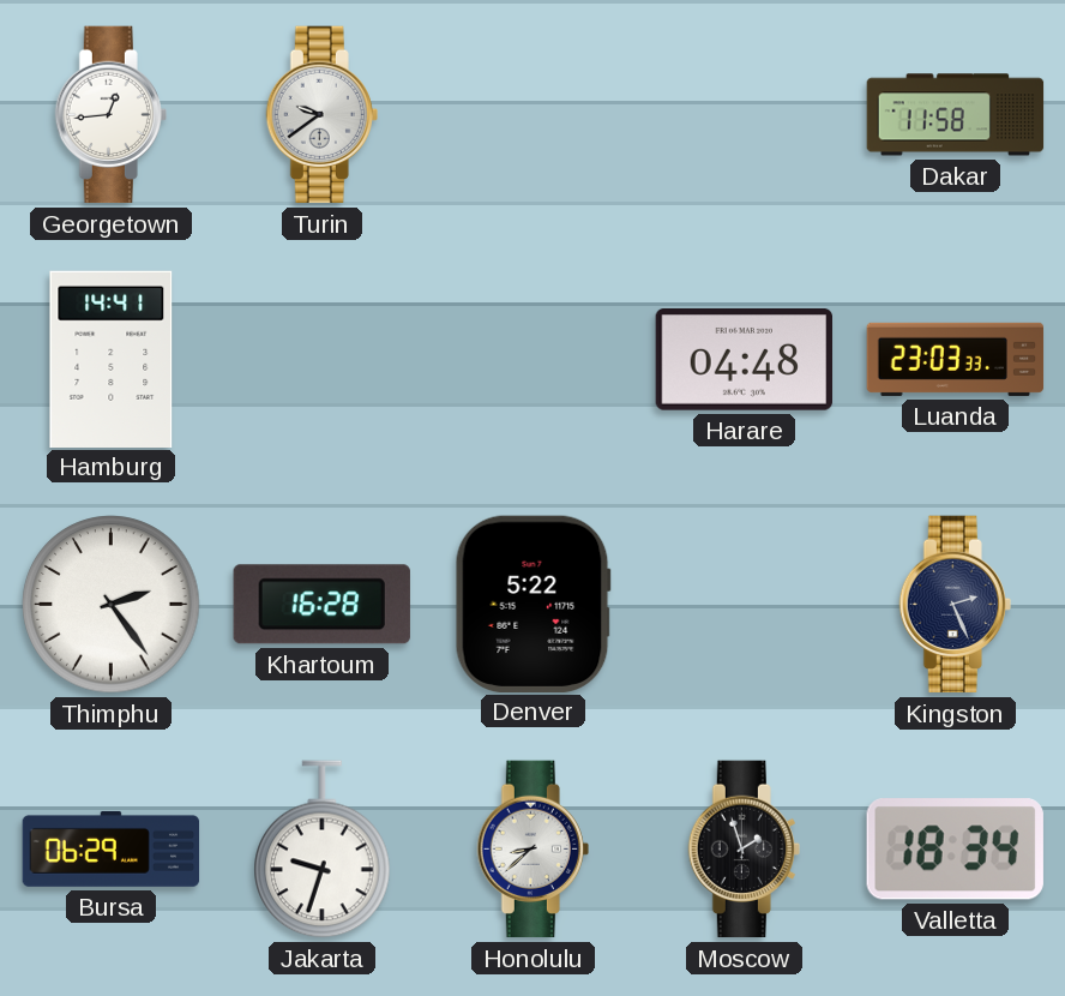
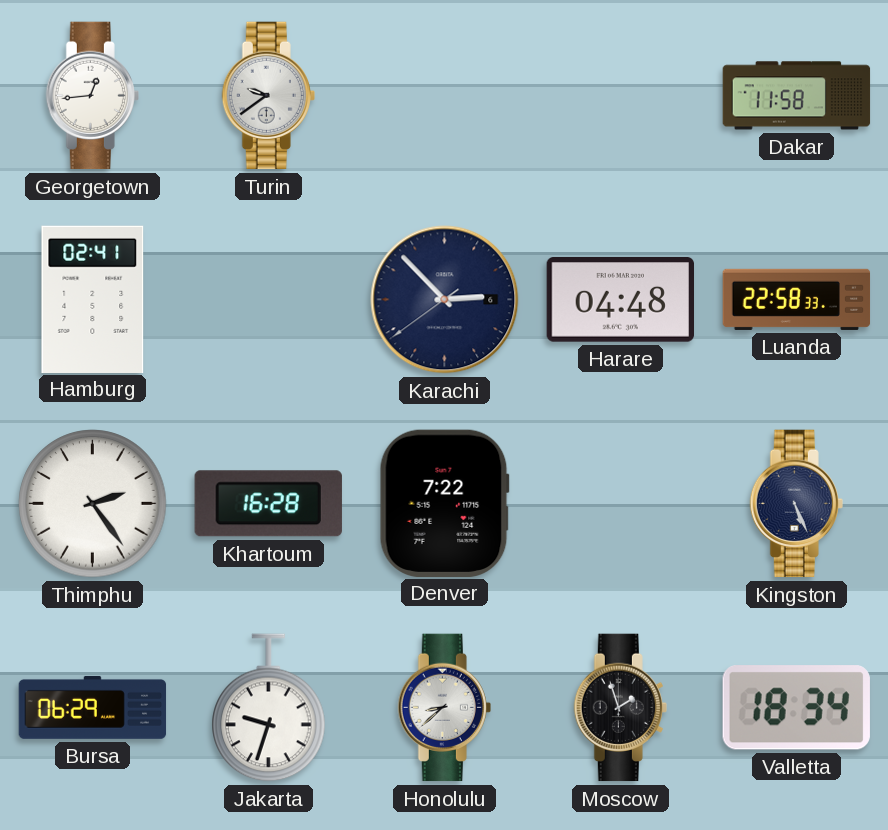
Hamburg: 14:41 -> 02:41 (93, 299)
Karachi: none -> 2:52 (445, 300)
Luanda: 23:03 -> 22:58 (797, 299)
Denver: 5:22 -> 7:22 (444, 503)
Kingston: 2:26 -> 5:26 (796, 504)
